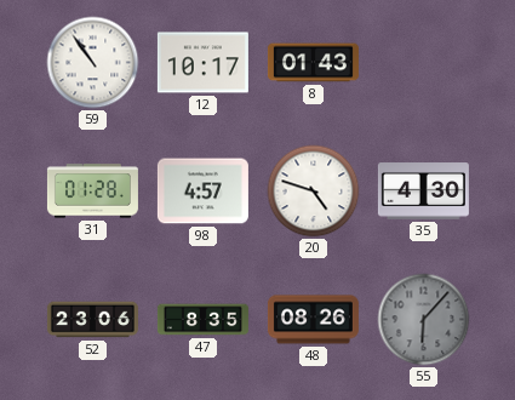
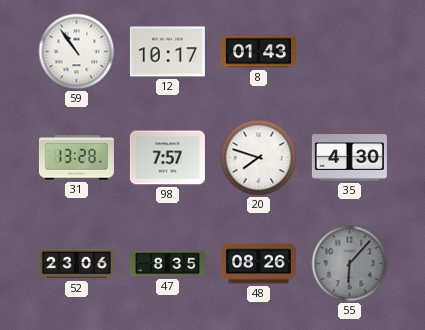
31: 01:28 -> 13:28 (76, 158)
98: 4:57 -> 7:57 (167, 158)
20: 4:48 -> 7:48 (259, 158)
